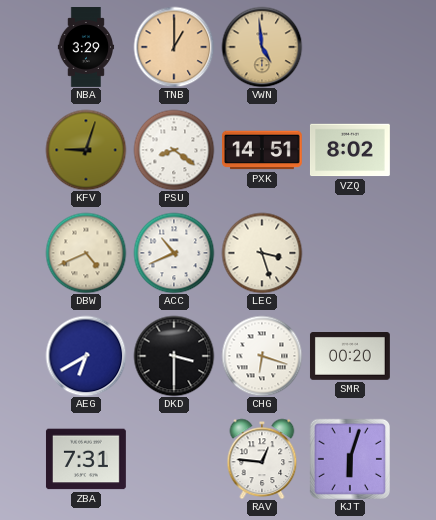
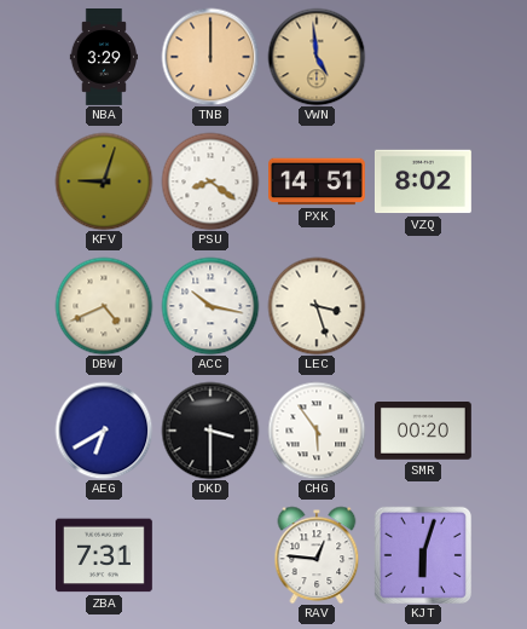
TNB: 1:00 -> 12:00 (210, 57)
ACC: 10:41 -> 10:17 (210, 306)
CHG: 6:18 -> 5:54 (317, 431)
